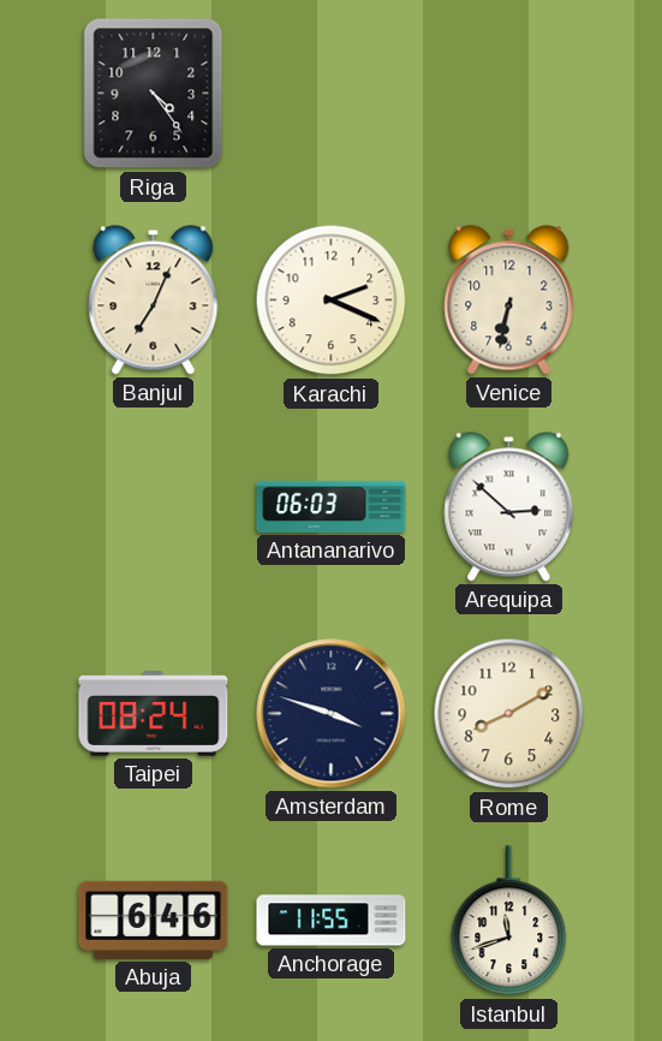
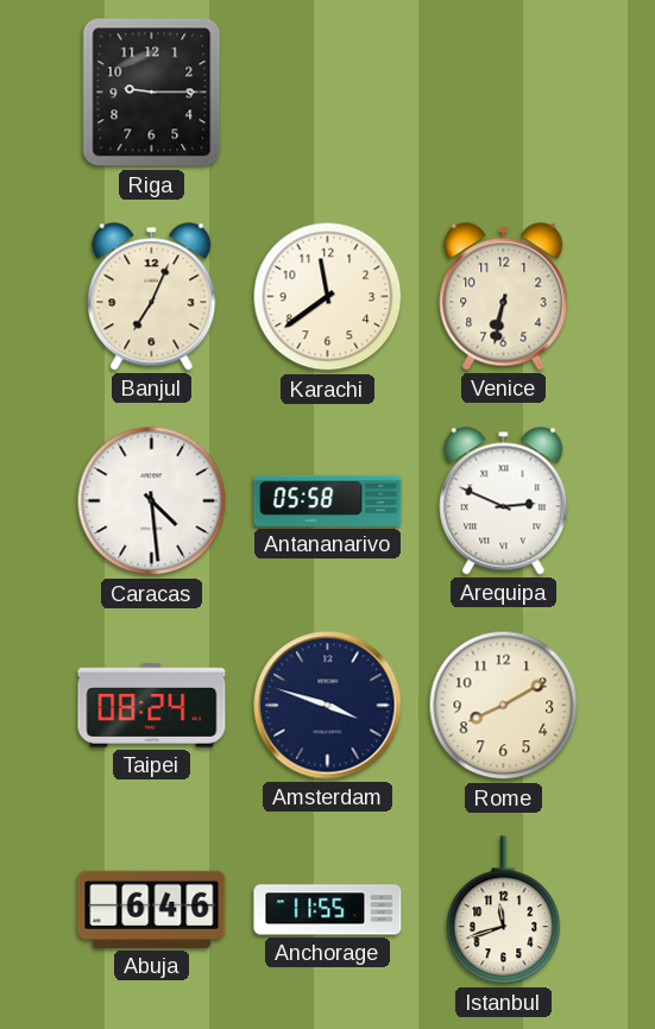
Riga: 4:24 -> 9:15 (152, 93)
Karachi: 2:19 -> 11:39 (328, 297)
Caracas: none -> 4:29 (152, 501)
Antananarivo: 06:03 -> 05:58 (328, 500)
Arequipa: 2:52 -> 2:49 (504, 501)
